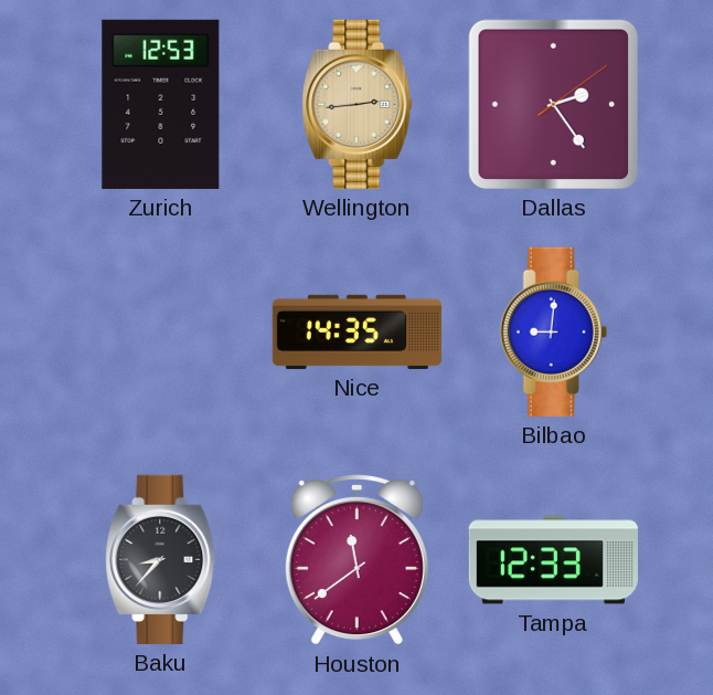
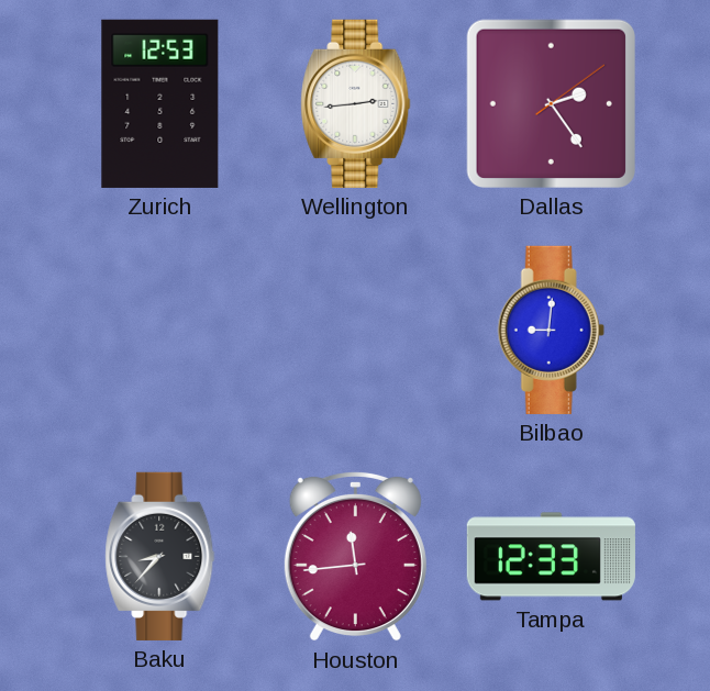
Wellington dial: champagne -> white (356, 103)
Nice: 14:35 -> none (356, 331)
Houston: 11:39 -> 11:44 (355, 556)
